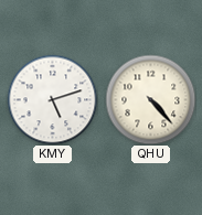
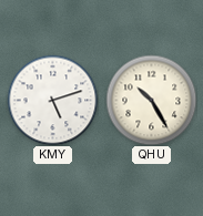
QHU: 4:23 -> 10:25 (151, 100)
